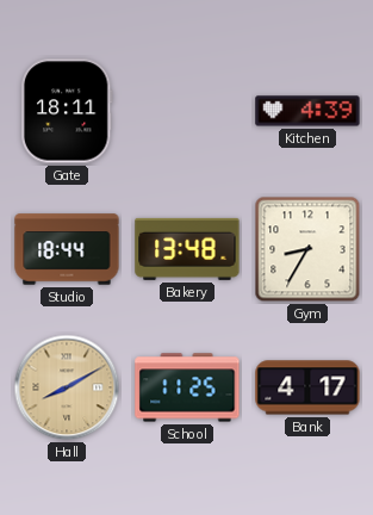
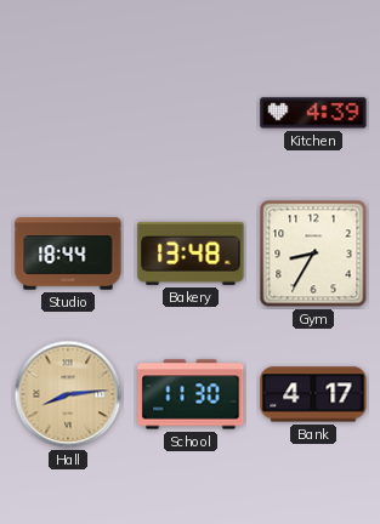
Gate: 18:11 -> none (67, 111)
Hall: 8:10 -> 8:14 (68, 394)
School: 11:25 -> 11:30 (191, 394)
